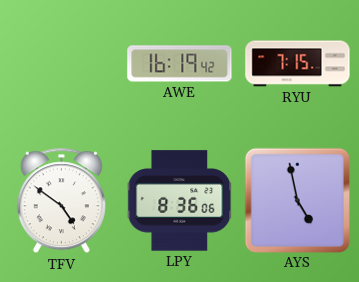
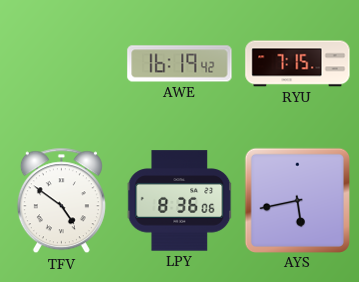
AYS: 4:58 -> 5:43 (297, 200)
